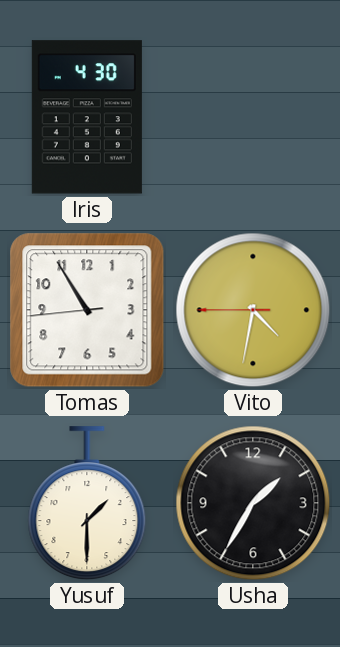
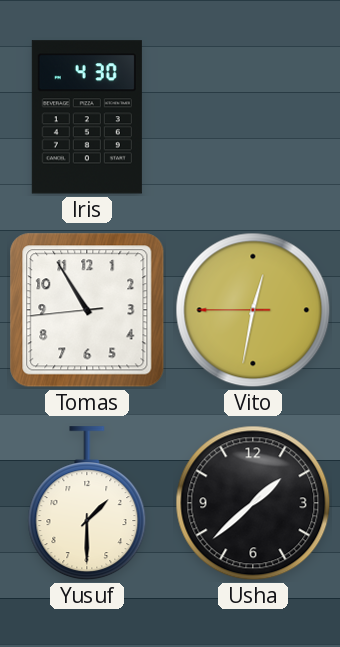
Vito: 4:31 -> 12:31 (253, 310)
Usha: 1:35 -> 1:38 (253, 503)
